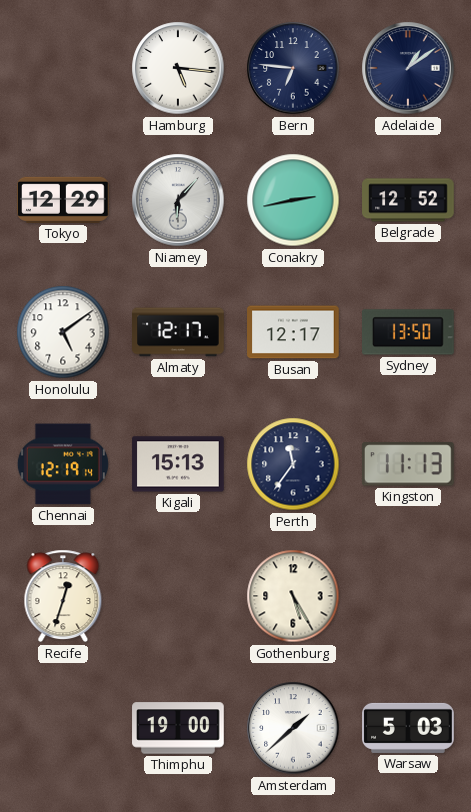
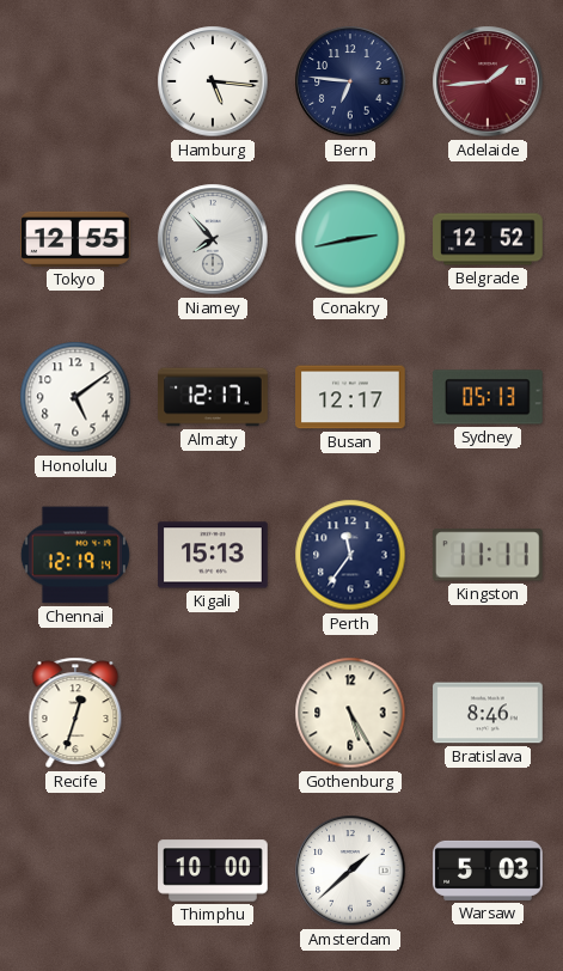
Adelaide: 1:09 -> 1:44 (488, 81)
Adelaide dial: navy -> burgundy (488, 81)
Tokyo: 12:29 -> 12:55 (77, 239)
Niamey: 6:07 -> 7:53 (213, 239)
Sydney: 13:50 -> 05:13 (489, 397)
Kingston: 11:13 -> 11:11 (488, 555)
Bratislava: none -> 8:46 (488, 713)
Thimphu: 19:00 -> 10:00 (213, 871)
